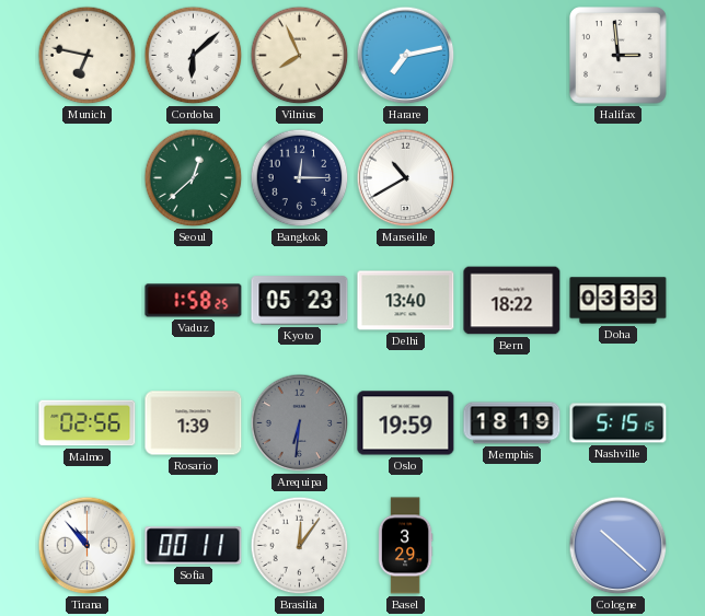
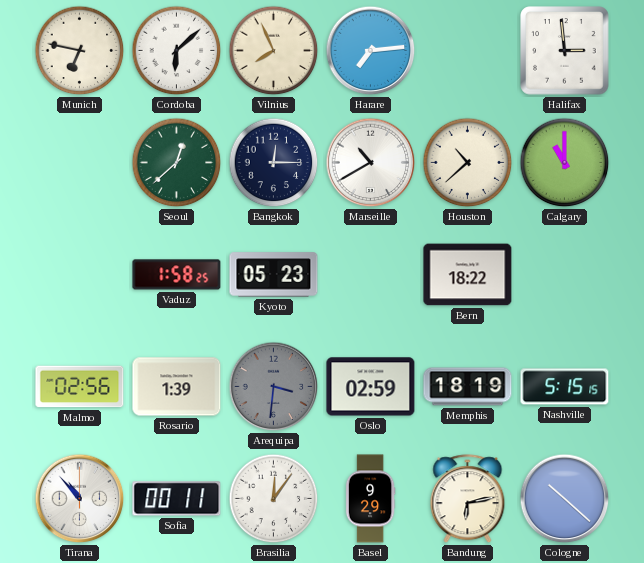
Harare: 7:13 -> 7:14 (371, 51)
Houston: none -> 10:38 (468, 163)
Calgary: none -> 11:00 (565, 163)
Delhi: 13:40 -> none (406, 301)
Doha: 03:33 -> none (619, 301)
Arequipa: 6:31 -> 3:31 (274, 387)
Oslo: 19:59 -> 02:59 (371, 387)
Basel: 3:29 -> 9:29 (370, 499)
Bandung: none -> 6:13 (468, 499)
